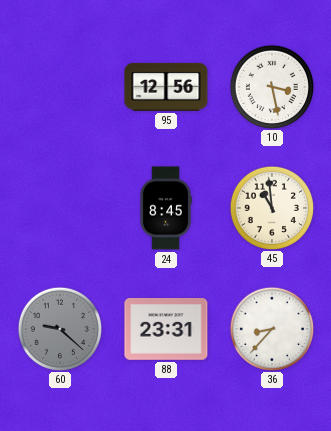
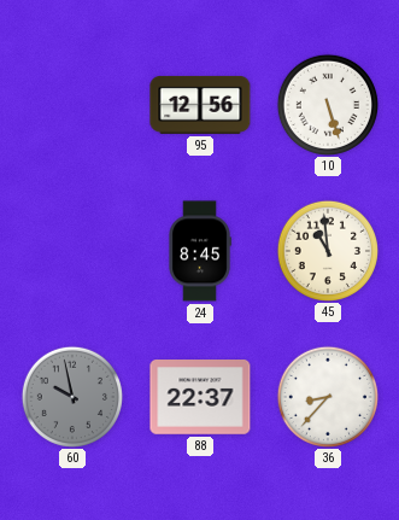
10: 3:28 -> 5:27 (327, 104)
60: 9:22 -> 9:58 (71, 396)
88: 23:31 -> 22:37 (200, 398)
